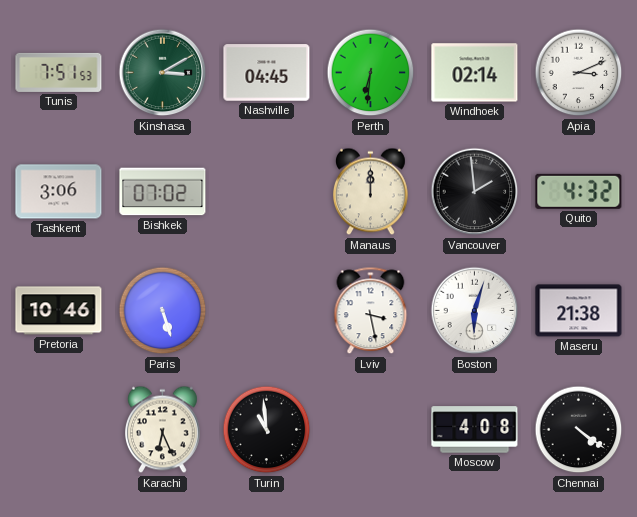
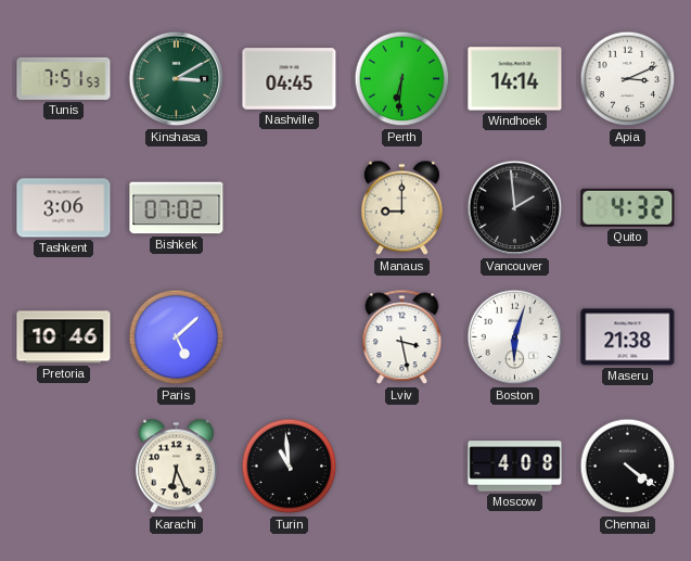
Windhoek: 02:14 -> 14:14 (515, 79)
Manaus: 12:00 -> 9:00 (402, 208)
Paris: 5:27 -> 5:08 (177, 337)
